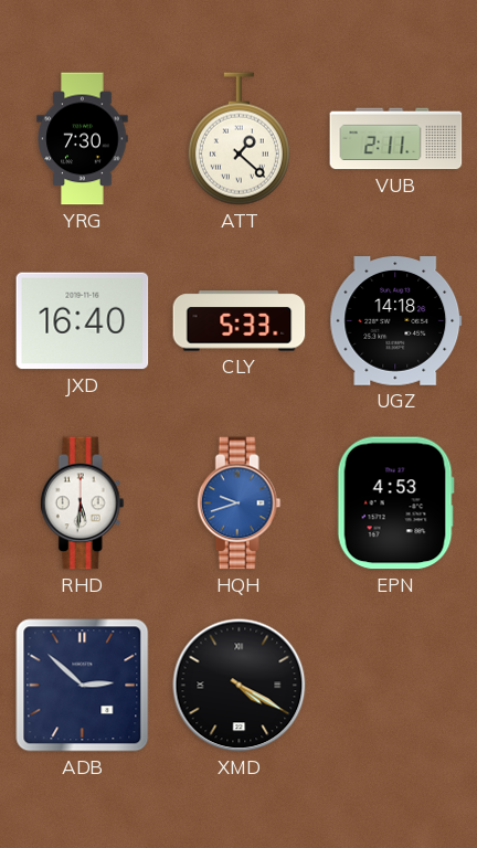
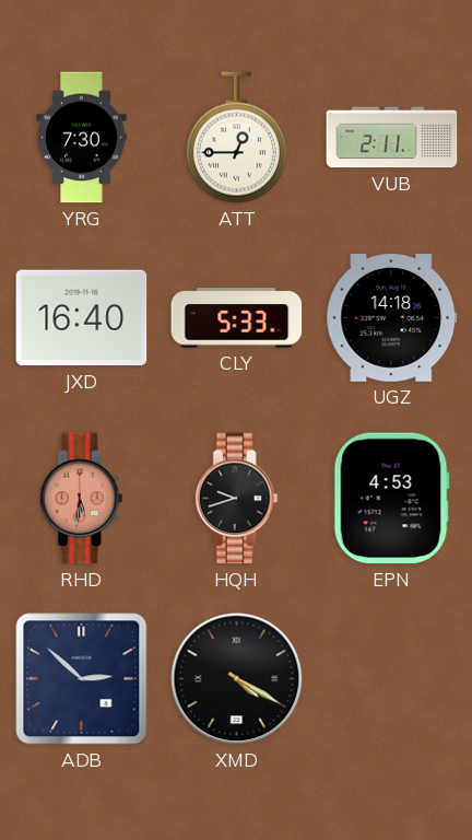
ATT: 1:22 -> 12:45 (236, 138)
RHD dial: white -> salmon (81, 499)
HQH dial: blue -> black (236, 499)
